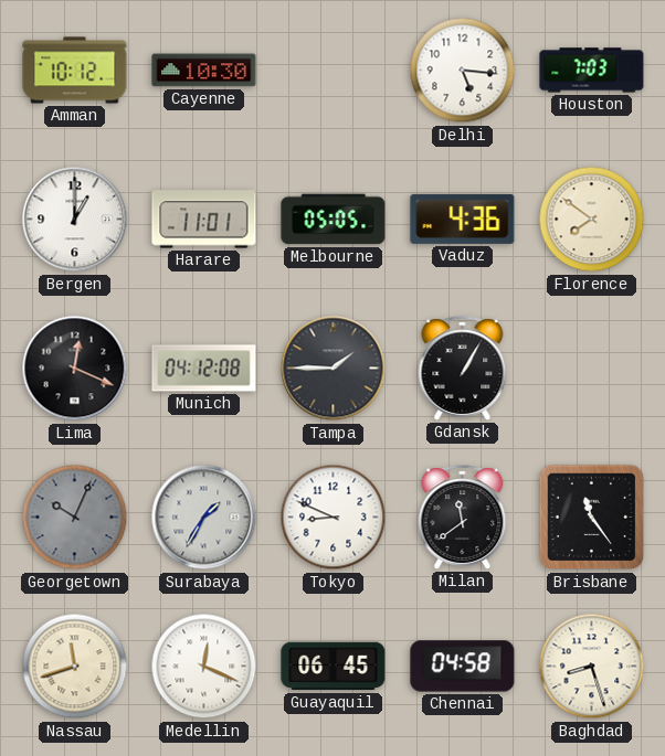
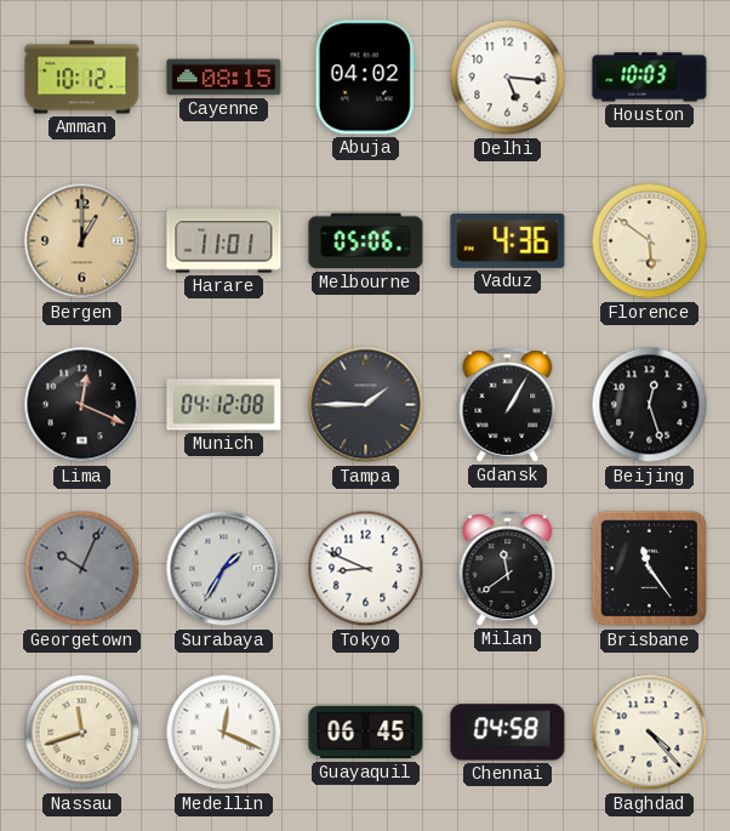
Cayenne: 10:30 -> 08:15 (224, 78)
Abuja: none -> 04:02 (365, 78)
Houston: 7:03 -> 10:03 (650, 78)
Bergen dial: white -> champagne (82, 241)
Melbourne: 05:05 -> 05:06 (366, 241)
Florence: 7:51 -> 5:51 (650, 241)
Beijing: none -> 12:27 (650, 405)
Baghdad: 8:27 -> 4:23 (650, 733)
